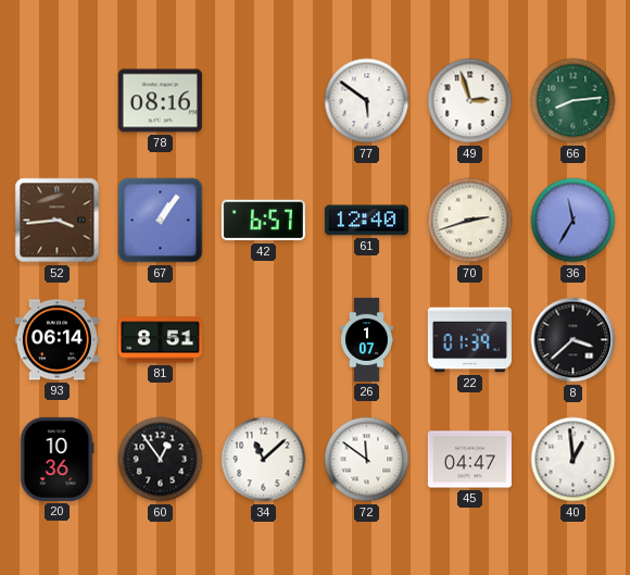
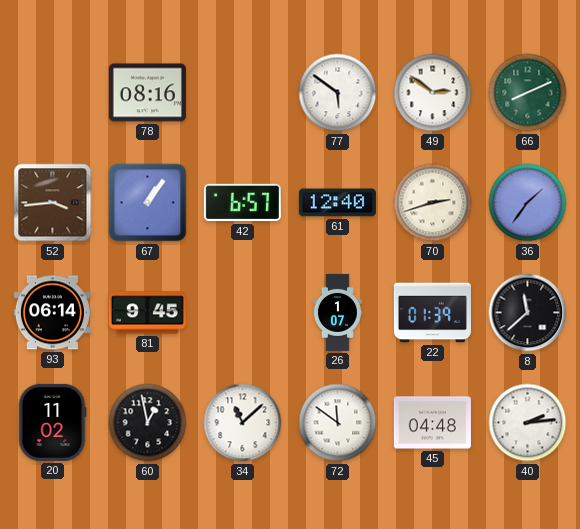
49: 2:57 -> 2:51 (433, 93)
66: 8:14 -> 8:11 (528, 93)
36: 11:35 -> 1:36 (528, 203)
81: 8:51 -> 9:45 (147, 313)
8: 3:38 -> 11:38 (528, 313)
20: 10:36 -> 11:02 (52, 422)
60: 12:54 -> 12:58 (148, 423)
45: 04:47 -> 04:48 (432, 423)
40: 12:59 -> 2:14 (528, 423)
